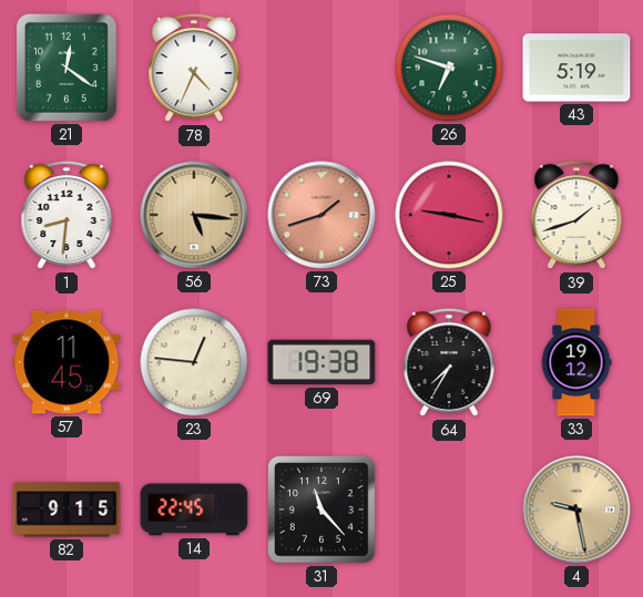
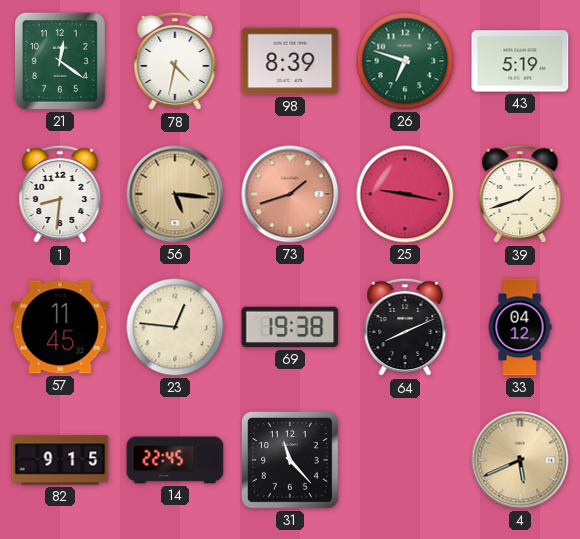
78: 4:34 -> 4:32 (175, 61)
98: none -> 8:39 (290, 61)
64: 7:35 -> 8:11 (405, 327)
33: 19:12 -> 04:12 (520, 327)
4: 9:28 -> 5:41 (520, 460)
